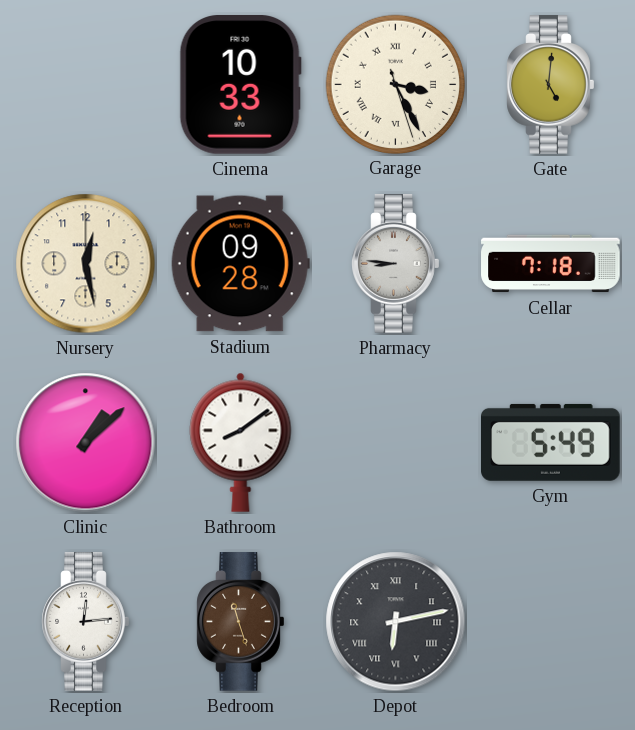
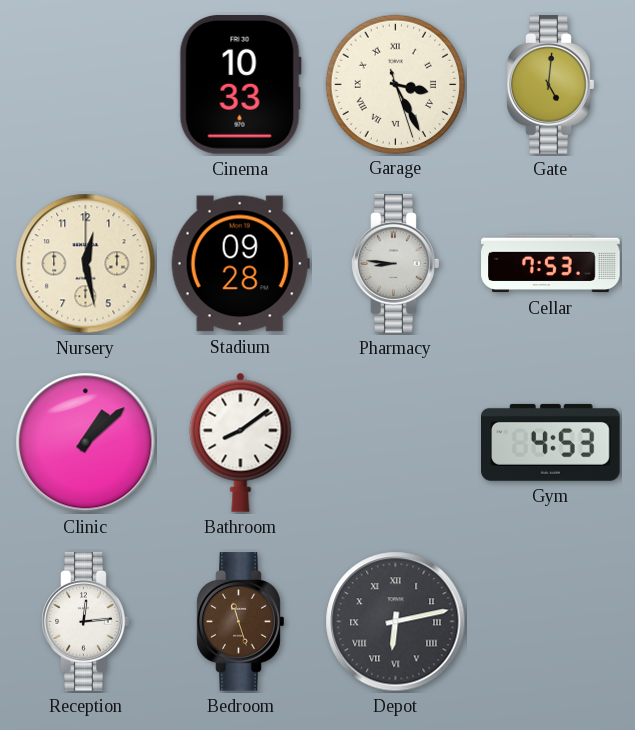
Cellar: 7:18 -> 7:53 (551, 264)
Gym: 5:49 -> 4:53 (551, 442)
